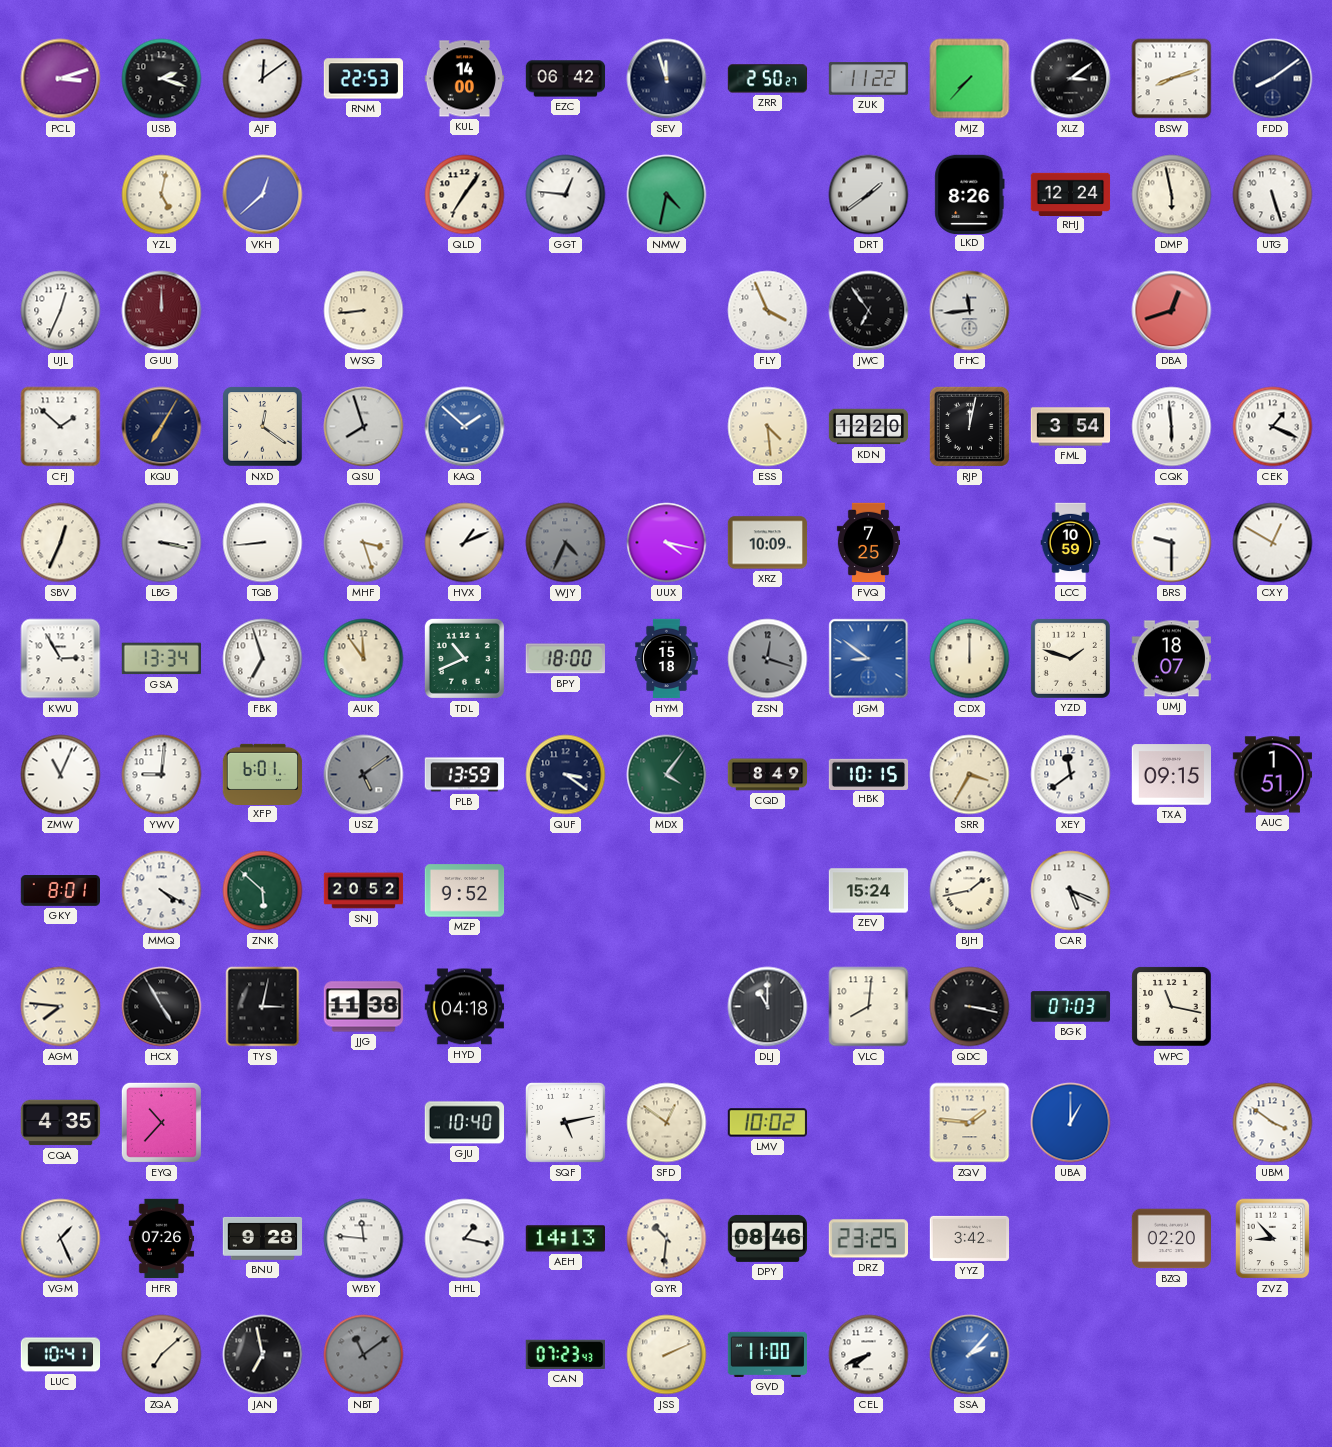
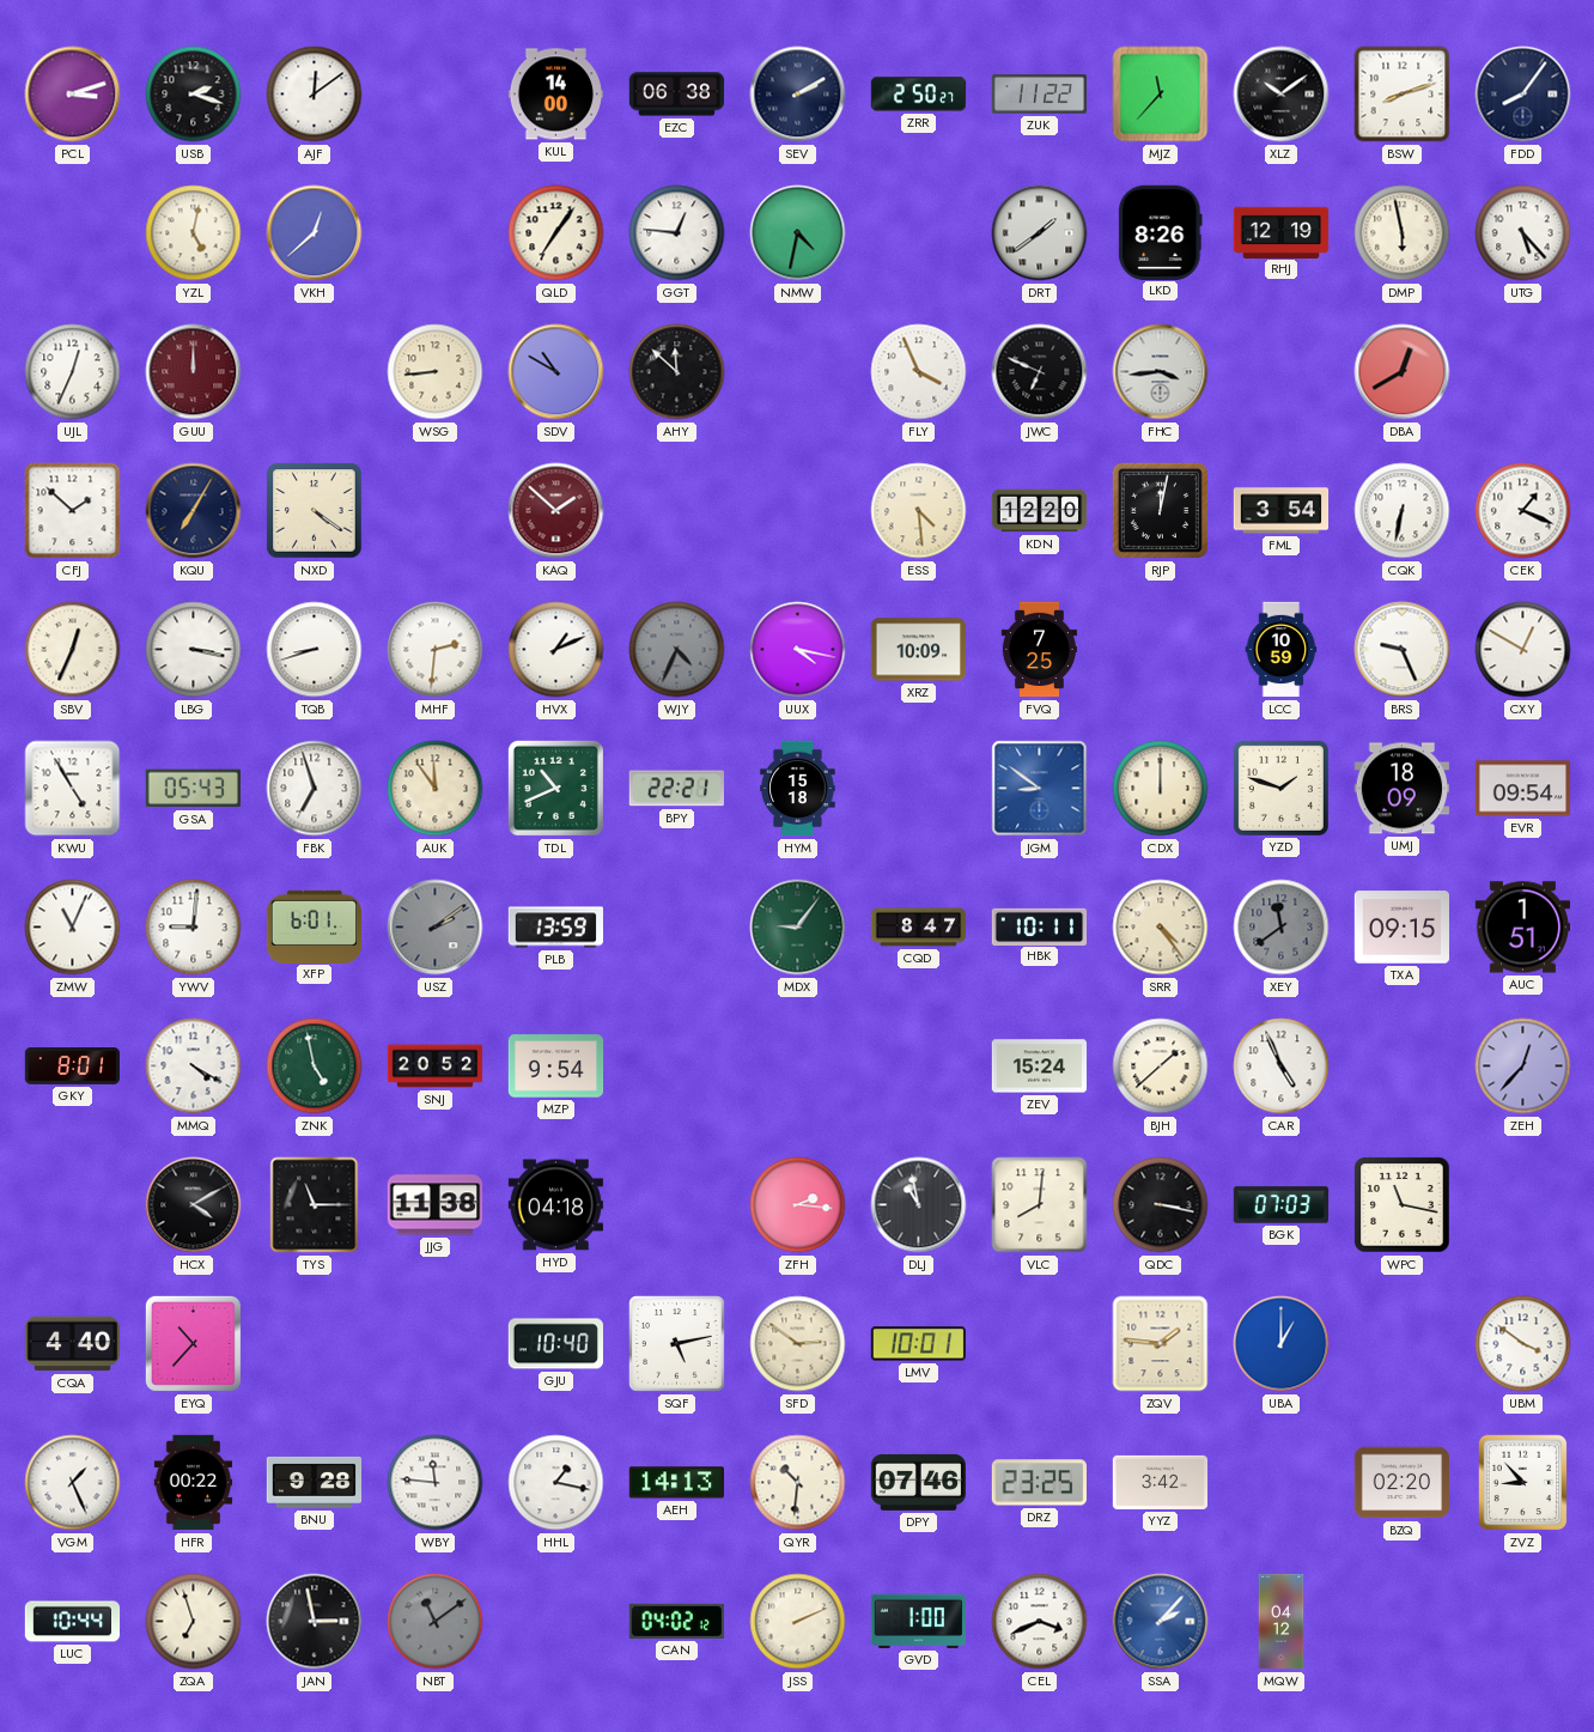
RNM: 22:53 -> none (363, 79)
EZC: 06:42 -> 06:38 (677, 95)
SEV: 11:57 -> 2:10 (798, 95)
MJZ: 7:37 -> 11:37 (1161, 95)
XLZ: 3:09 -> 10:09 (1282, 95)
FDD: 8:09 -> 8:06 (1523, 95)
RHJ: 12:24 -> 12:19 (1282, 232)
UTG: 5:27 -> 5:23 (1523, 233)
SDV: none -> 10:50 (556, 372)
AHY: none -> 11:52 (677, 372)
JWC: 6:54 -> 6:49 (1040, 372)
FHC: 11:44 -> 3:44 (1161, 372)
DBA: 12:42 -> 12:40 (1403, 372)
NXD: 12:21 -> 4:21 (315, 511)
QSU: 7:57 -> none (364, 427)
KAQ dial: blue -> burgundy (556, 511)
CQK: 5:59 -> 6:32 (1403, 511)
TQB: 8:44 -> 8:42 (315, 650)
MHF: 3:27 -> 2:31 (436, 650)
BRS: 9:30 -> 9:26 (1403, 650)
KWU: 2:55 -> 4:55 (73, 789)
GSA: 13:34 -> 05:43 (193, 789)
BPY: 18:00 -> 22:21 (676, 789)
ZSN: 12:18 -> none (768, 659)
UMJ: 18:07 -> 18:09 (1401, 789)
EVR: none -> 09:54 (1523, 789)
USZ: 5:09 -> 2:09 (436, 928)
QUF: 3:21 -> none (566, 775)
MDX: 4:06 -> 9:06 (798, 928)
CQD: 8:49 -> 8:47 (919, 928)
HBK: 10:15 -> 10:11 (1040, 926)
SRR: 3:35 -> 4:24 (1161, 928)
XEY dial: white -> grey (1282, 928)
ZNK: 5:52 -> 4:58 (315, 1066)
MZP: 9:52 -> 9:54 (556, 1066)
BJH: 1:43 -> 1:38 (1161, 1066)
CAR: 5:19 -> 4:56 (1282, 1066)
ZEH: none -> 12:37 (1523, 1066)
AGM: 7:46 -> none (61, 1007)
HCX: 4:55 -> 4:10 (194, 1205)
TYS: 3:02 -> 11:15 (315, 1205)
ZFH: none -> 2:16 (798, 1205)
DLJ: 11:00 -> 10:58 (919, 1205)
CQA: 4:35 -> 4:40 (73, 1344)
SFD: 12:51 -> 2:51 (798, 1344)
LMV: 10:02 -> 10:01 (918, 1344)
HFR: 07:26 -> 00:22 (194, 1483)
DPY: 08:46 -> 07:46 (919, 1482)
LUC: 10:41 -> 10:44 (73, 1622)
ZQA: 7:08 -> 6:57 (194, 1622)
JAN: 6:58 -> 2:58 (315, 1622)
CAN: 07:23 -> 04:02 (676, 1621)
GVD: 11:00 -> 1:00 (918, 1621)
CEL: 7:41 -> 3:41 (1040, 1622)
MQW: none -> 04:12 (1282, 1622)
